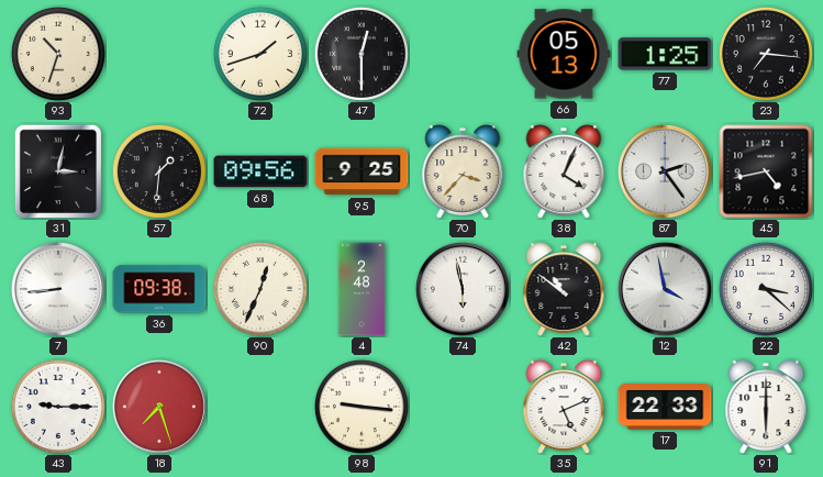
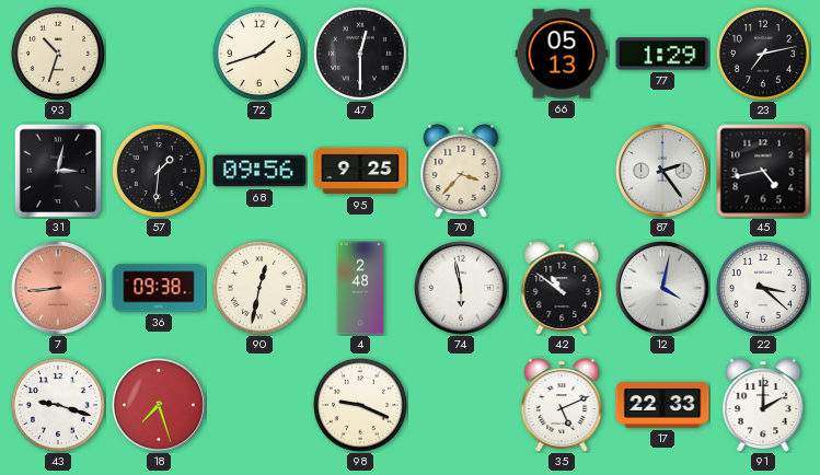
77: 1:25 -> 1:29 (662, 54)
23: 7:16 -> 7:13 (763, 54)
38: 4:04 -> none (564, 171)
7 dial: white -> salmon (58, 288)
90: 12:34 -> 12:32 (259, 288)
12: 3:58 -> 4:02 (662, 288)
43: 9:15 -> 9:18 (58, 405)
98: 9:16 -> 9:19 (360, 405)
91: 6:00 -> 2:00 (763, 405)
